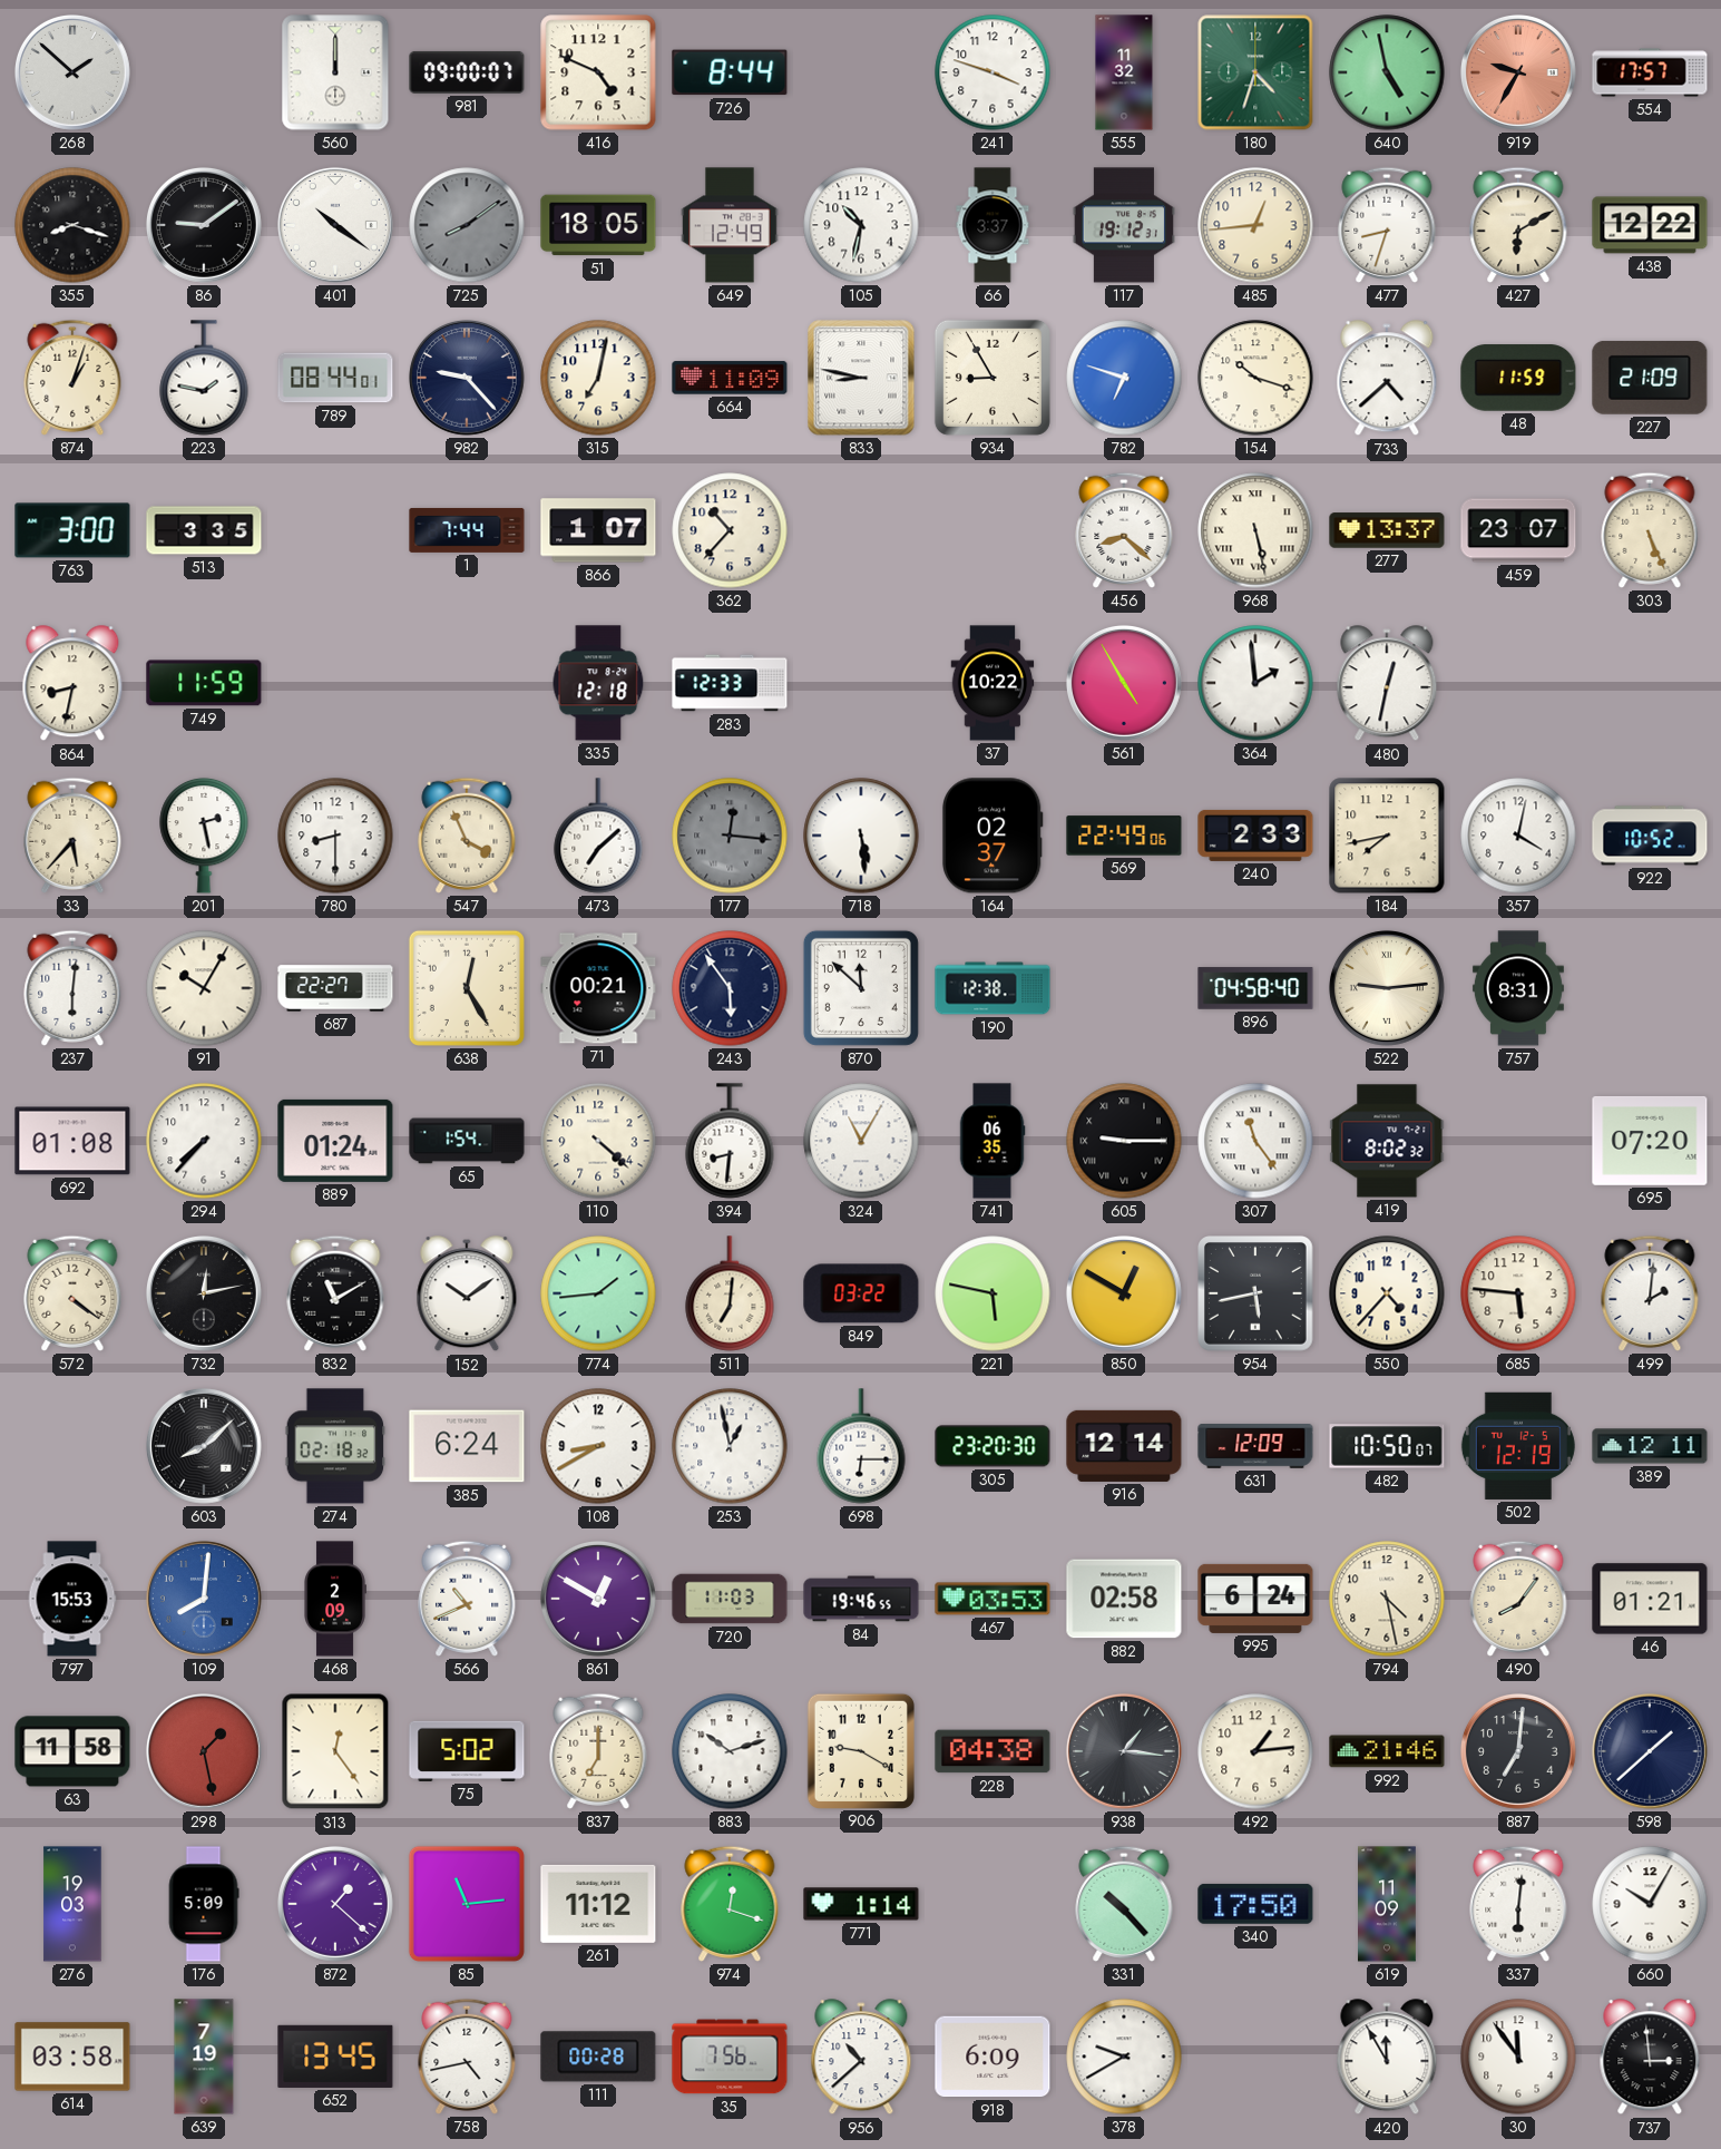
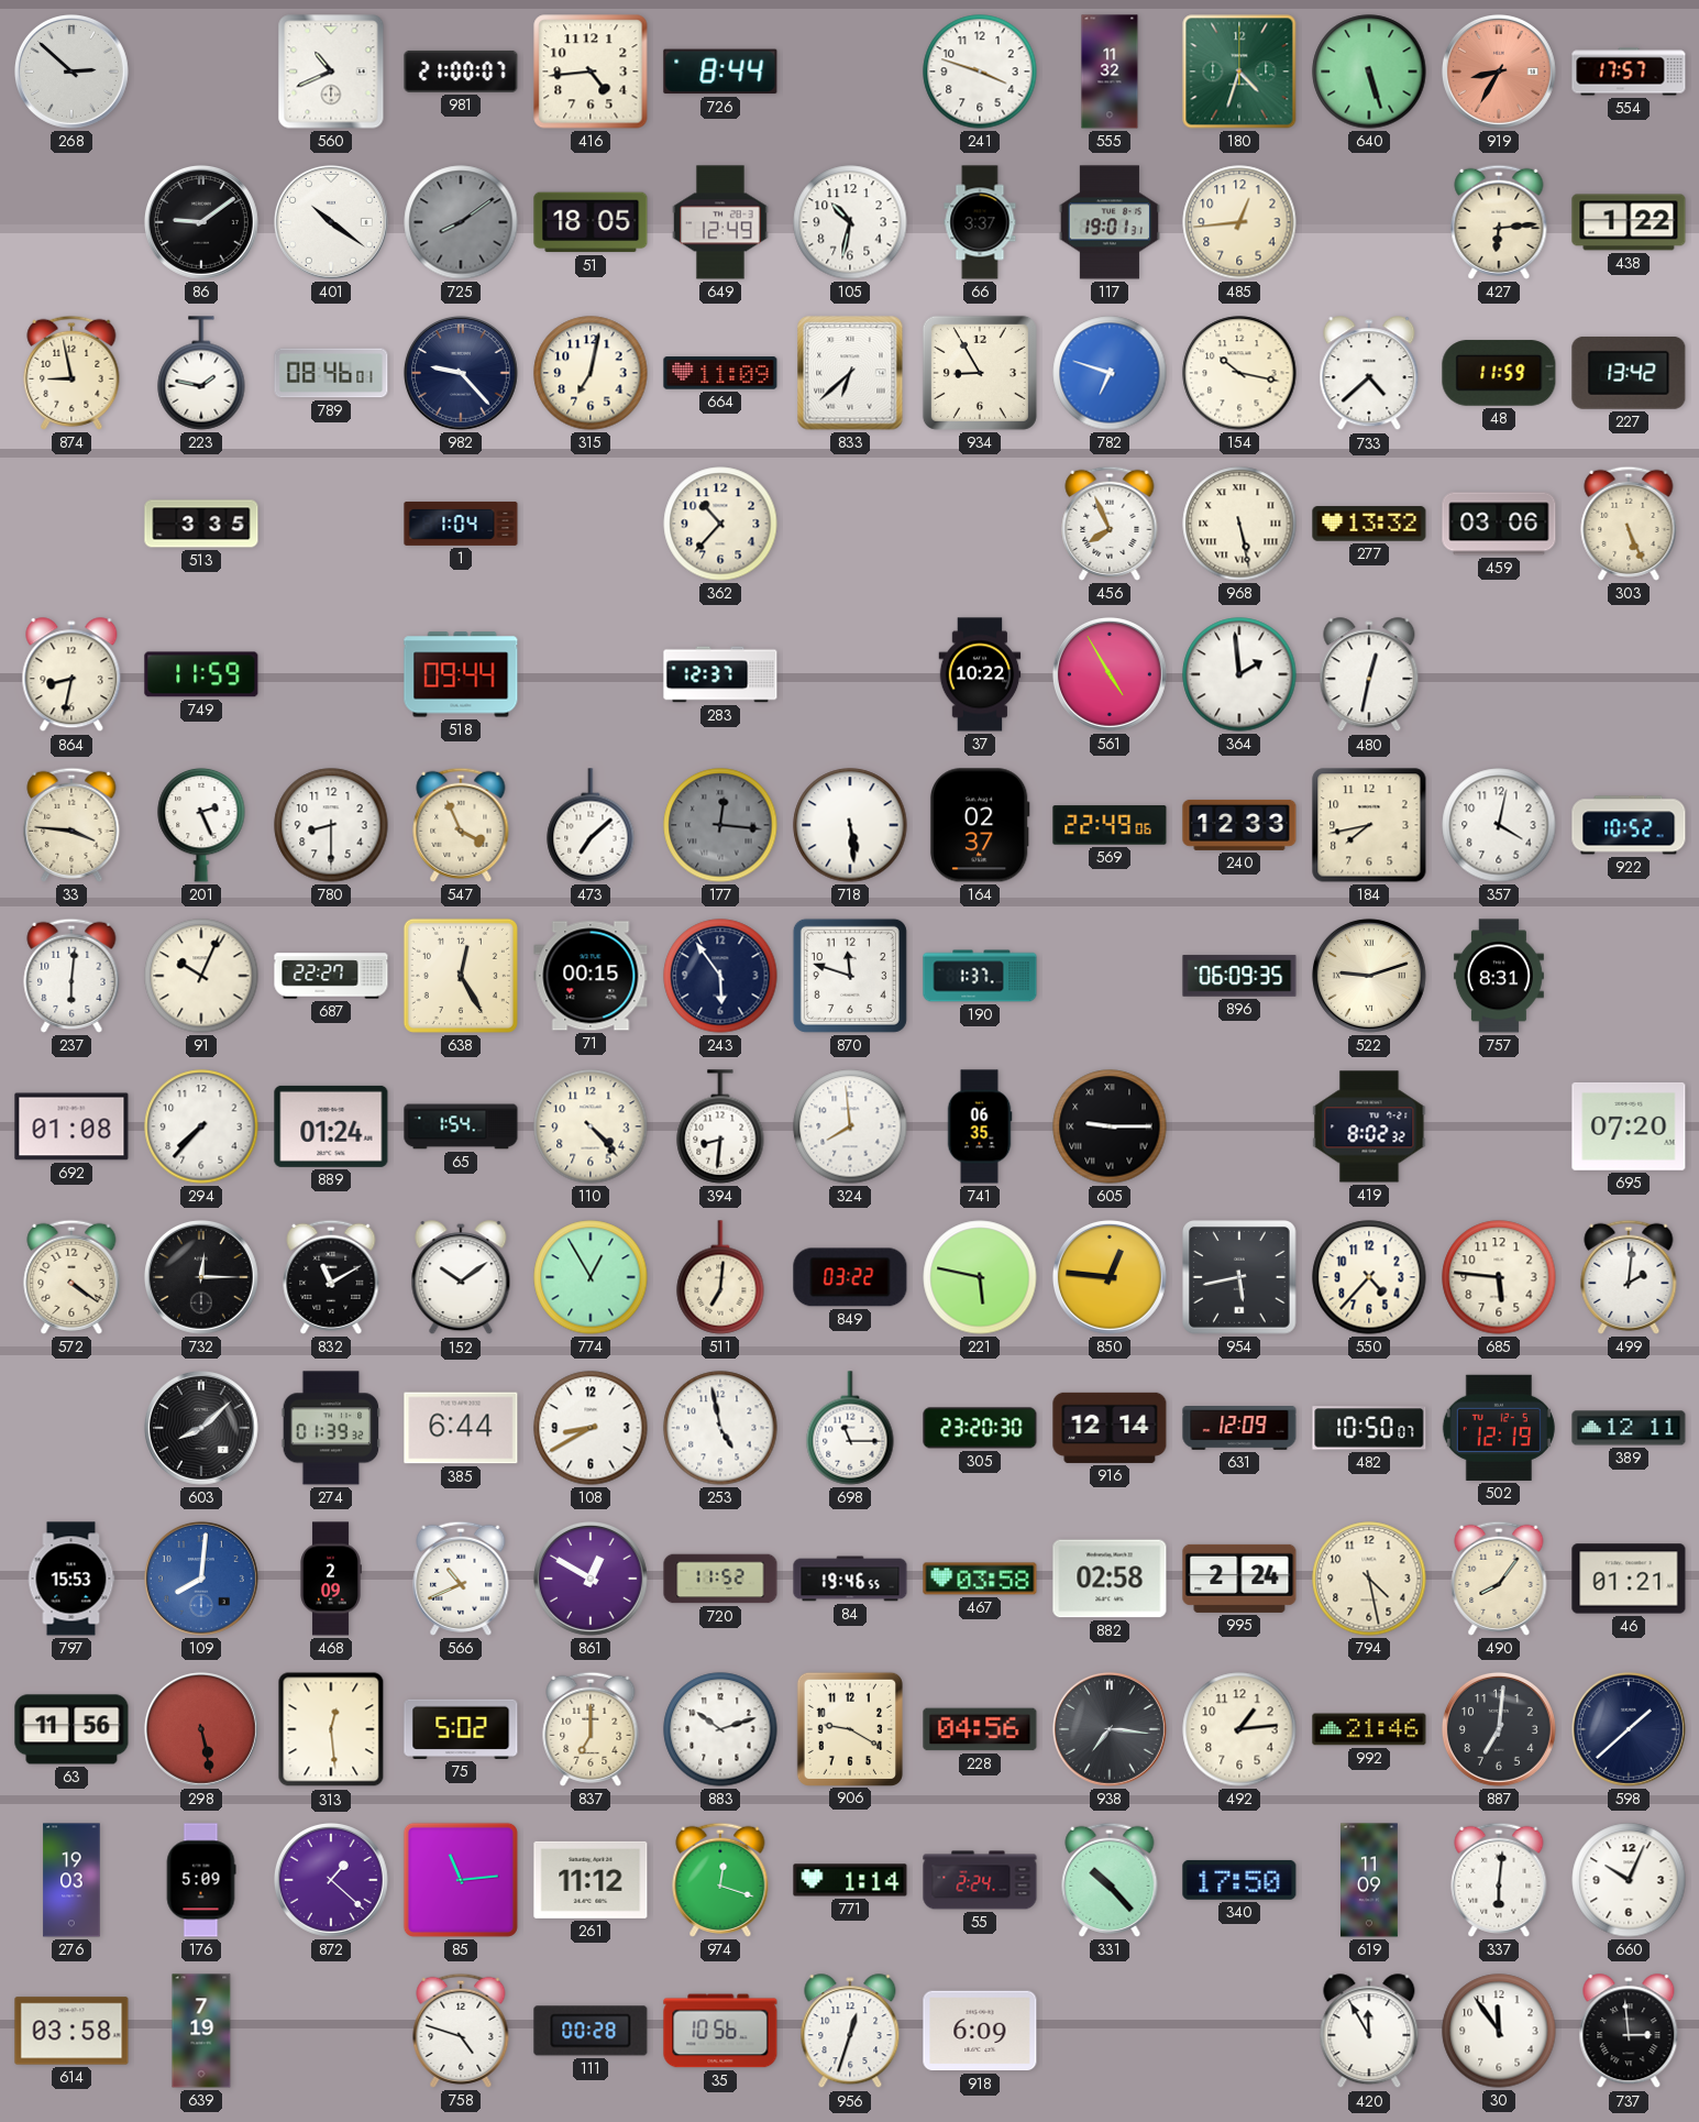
268: 1:52 -> 2:52 (71, 72)
560: 12:00 -> 10:41 (331, 72)
981: 09:00 -> 21:00 (461, 72)
416: 4:49 -> 4:44 (591, 72)
640: 4:58 -> 5:27 (1369, 72)
919: 9:35 -> 8:35 (1499, 72)
355: 8:18 -> none (72, 225)
117: 19:12 -> 19:01 (1110, 222)
477: 8:33 -> none (1387, 225)
427: 6:10 -> 6:14 (1499, 222)
438: 12:22 -> 1:22 (1629, 222)
874: 1:03 -> 8:58 (71, 373)
789: 08:44 -> 08:46 (331, 373)
833: 8:47 -> 6:38 (850, 373)
154: 10:18 -> 10:17 (1239, 373)
227: 21:09 -> 13:42 (1629, 373)
763: 3:00 -> none (72, 530)
1: 7:44 -> 1:04 (461, 524)
866: 1:07 -> none (598, 530)
456: 8:22 -> 7:56 (1110, 524)
277: 13:37 -> 13:32 (1369, 524)
459: 23:07 -> 03:06 (1499, 524)
518: none -> 09:44 (461, 674)
335: 12:18 -> none (598, 683)
283: 12:33 -> 12:37 (720, 674)
33: 5:37 -> 3:46 (71, 825)
201: 2:28 -> 2:26 (201, 825)
240: 2:33 -> 12:33 (1239, 825)
91: 10:05 -> 10:04 (201, 976)
71: 00:21 -> 00:15 (591, 976)
870: 11:52 -> 11:48 (850, 976)
190: 12:38 -> 1:37 (980, 976)
896: 04:58 -> 06:09 (1239, 976)
522: 9:14 -> 9:12 (1369, 976)
110: 4:22 -> 4:23 (591, 1126)
324: 11:05 -> 7:59 (850, 1126)
307: 11:24 -> none (1255, 1141)
732: 12:13 -> 12:15 (201, 1277)
774: 1:44 -> 12:55 (591, 1277)
850: 12:50 -> 12:46 (1110, 1277)
274: 02:18 -> 01:39 (331, 1428)
385: 6:24 -> 6:44 (461, 1428)
253: 12:58 -> 4:58 (720, 1428)
698: 6:15 -> 11:15 (850, 1428)
720: 11:03 -> 11:52 (720, 1579)
467: 03:53 -> 03:58 (980, 1579)
995: 6:24 -> 2:24 (1239, 1579)
63: 11:58 -> 11:56 (71, 1729)
298: 1:28 -> 5:28 (201, 1729)
313: 12:24 -> 12:29 (331, 1729)
228: 04:38 -> 04:56 (980, 1729)
938: 1:16 -> 7:16 (1110, 1729)
55: none -> 2:24 (980, 1880)
660: 10:05 -> 10:04 (1629, 1880)
652: 13:45 -> none (335, 2057)
758: 4:43 -> 4:48 (461, 2031)
35: 7:56 -> 10:56 (720, 2031)
956: 10:38 -> 12:33 (850, 2032)
378: 9:40 -> none (1124, 2057)
